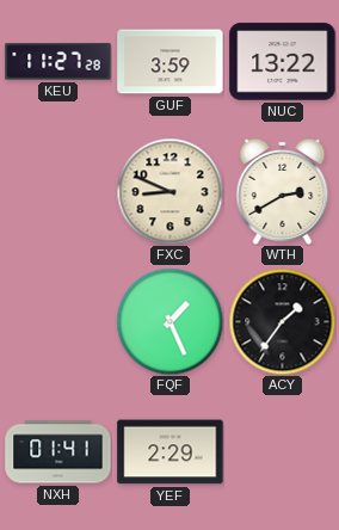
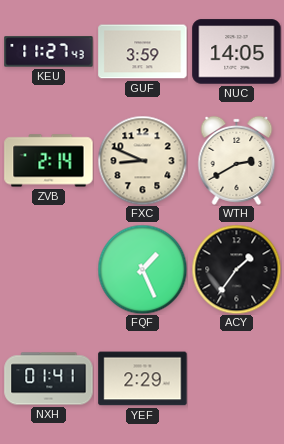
KEU: 11:27:28 -> 11:27:43 (49, 52)
NUC: 13:22 -> 14:05 (237, 52)
ZVB: none -> 2:14 (49, 161)
